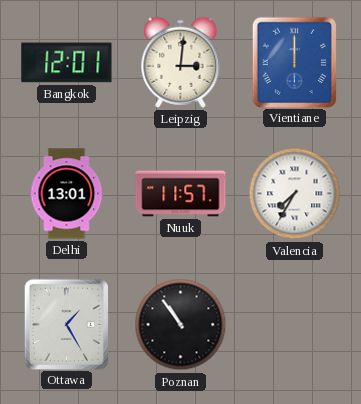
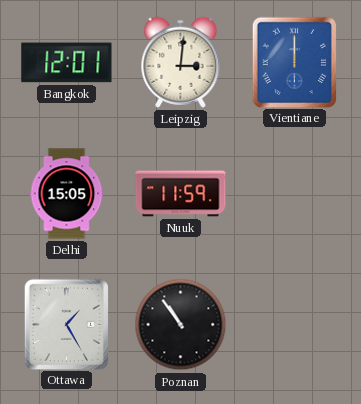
Delhi: 13:01 -> 15:05 (67, 194)
Nuuk: 11:57 -> 11:59 (181, 194)
Valencia: 7:35 -> none (295, 194)
